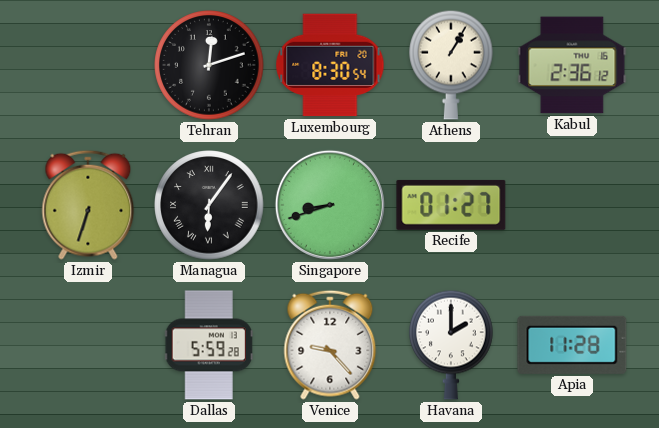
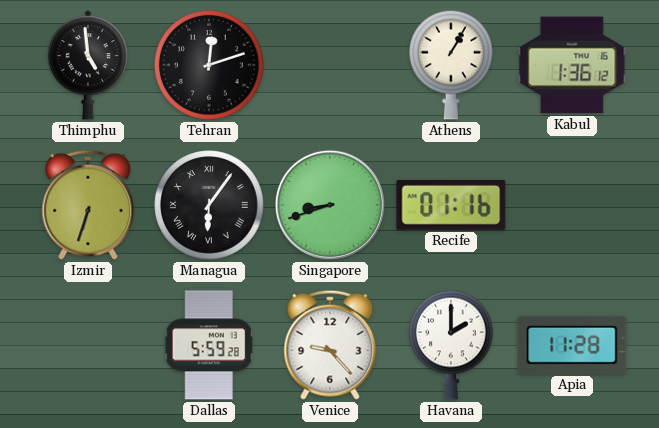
Thimphu: none -> 4:59 (88, 65)
Luxembourg: 8:30 -> none (330, 65)
Kabul: 2:36 -> 1:36 (572, 65)
Recife: 01:27 -> 01:16 (451, 205)
